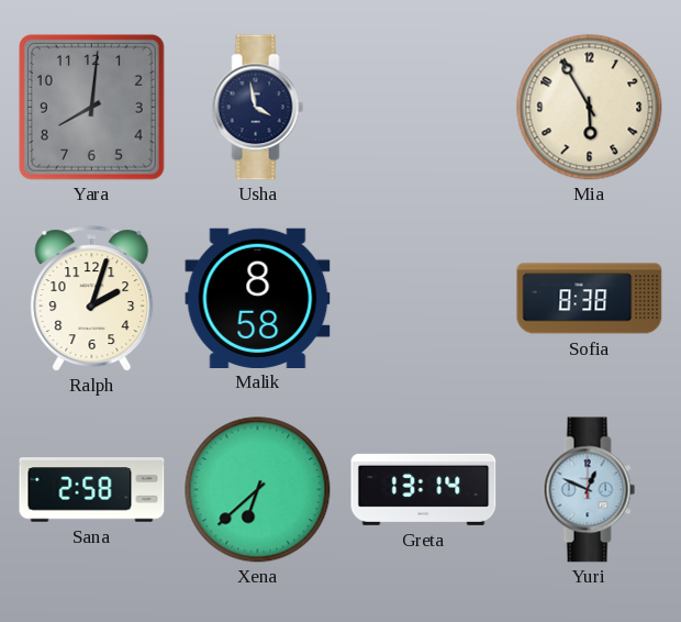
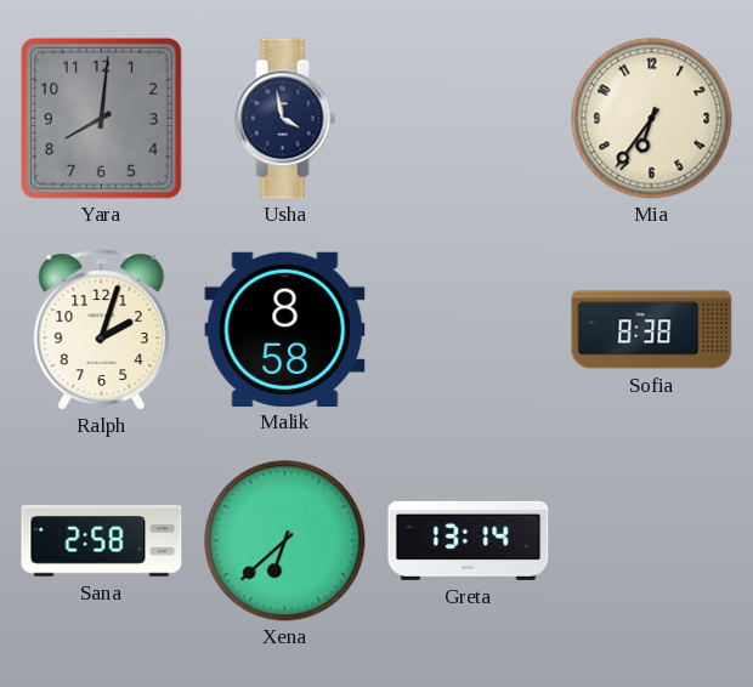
Mia: 5:55 -> 6:36 (652, 119)
Yuri: 12:49 -> none (590, 490)
